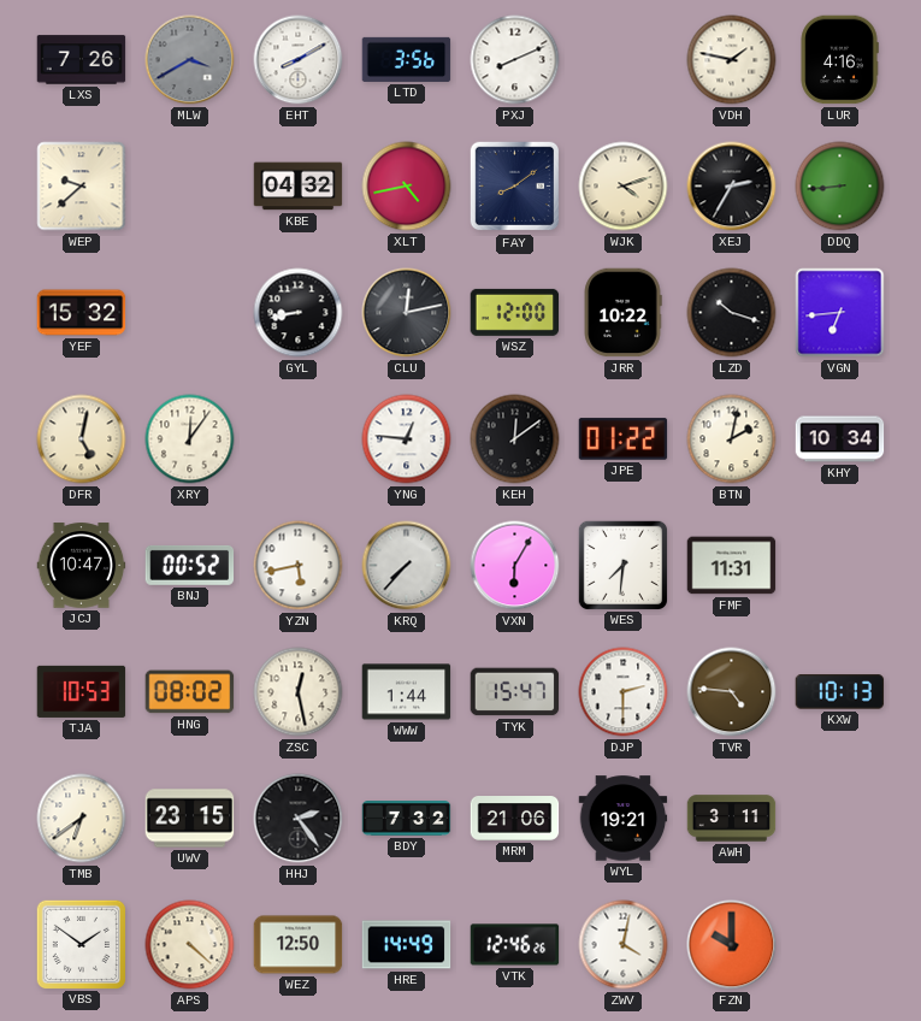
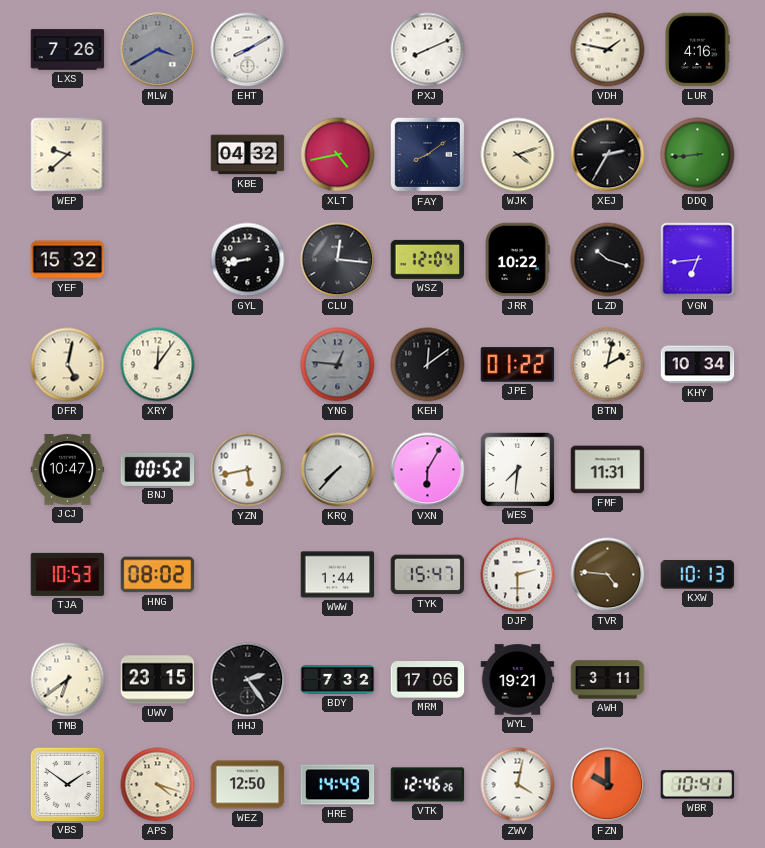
LTD: 3:56 -> none (407, 59)
CLU: 12:13 -> 12:16 (338, 260)
WSZ: 12:00 -> 12:04 (428, 259)
YNG dial: white -> grey (338, 365)
ZSC: 12:28 -> none (299, 692)
MRM: 21:06 -> 17:06 (428, 680)
APS: 4:22 -> 4:18 (158, 785)
WBR: none -> 10:41 (698, 785)
